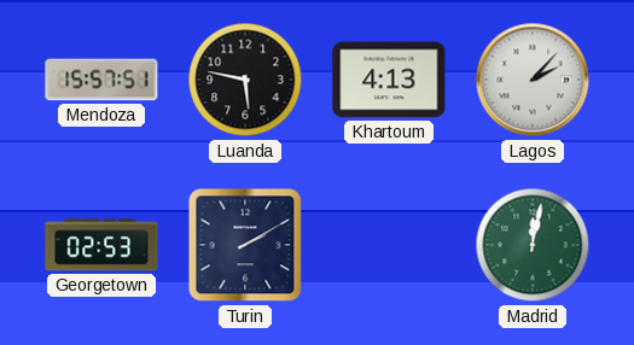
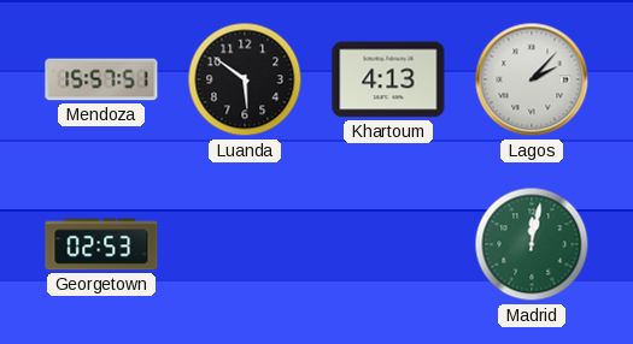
Luanda: 5:47 -> 5:51 (245, 79)
Turin: 2:10 -> none (245, 245)
